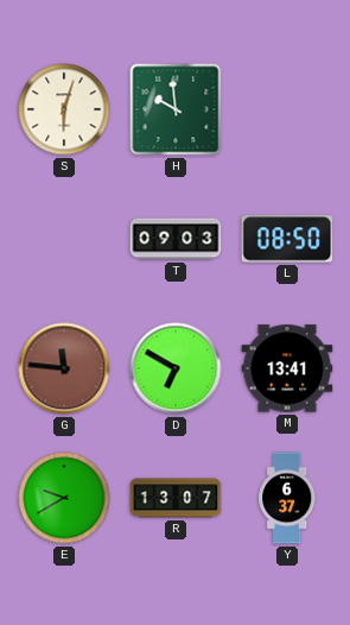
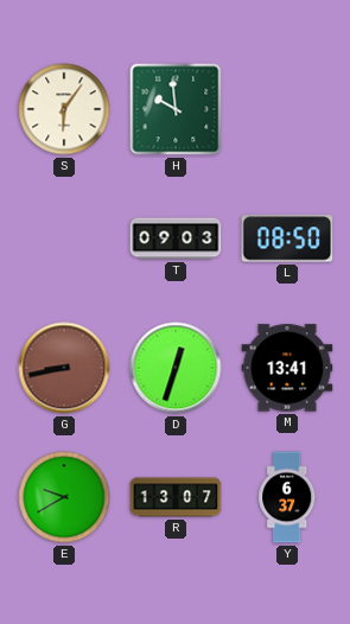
S: 6:03 -> 6:06 (64, 109)
G: 11:46 -> 8:43 (64, 368)
D: 6:50 -> 12:33 (176, 368)
